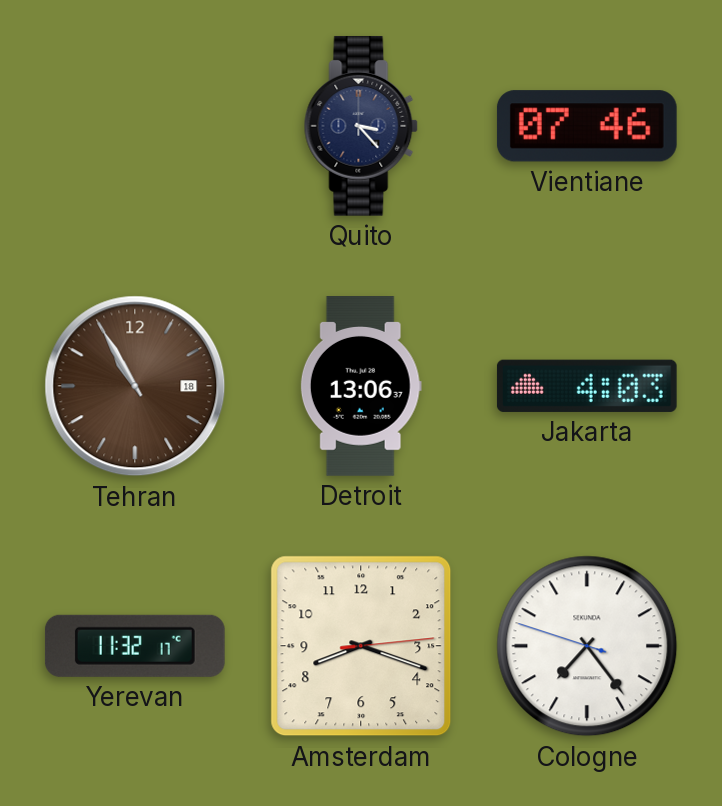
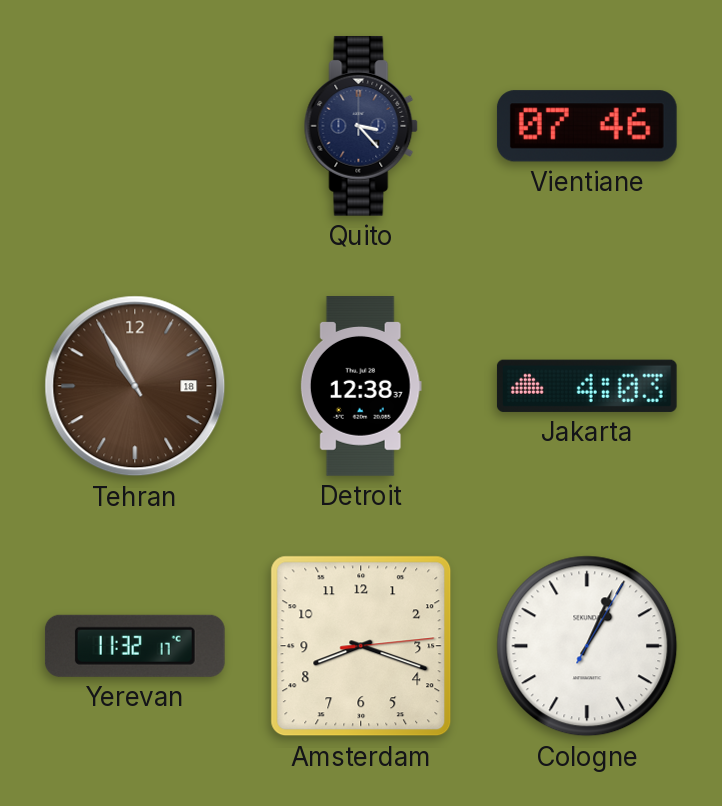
Detroit: 13:06 -> 12:38 (361, 386)
Cologne: 7:23 -> 1:04 (587, 646)
